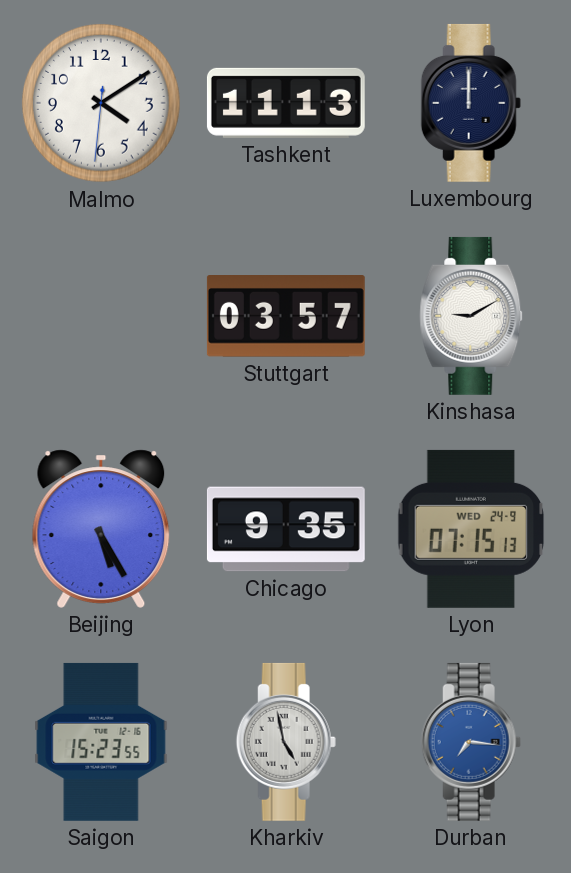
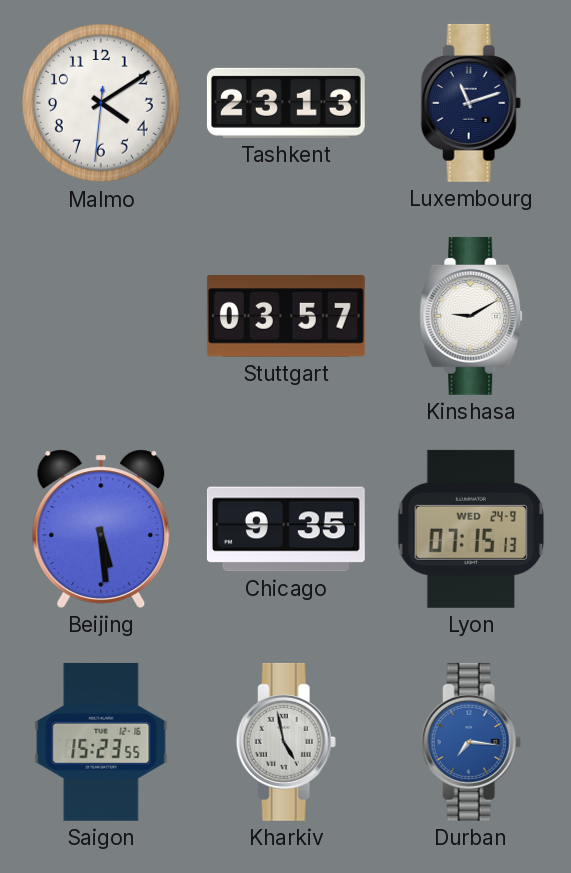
Tashkent: 11:13 -> 23:13 (286, 103)
Luxembourg: 12:00 -> 11:12 (471, 103)
Beijing: 5:25 -> 5:29 (101, 529)
